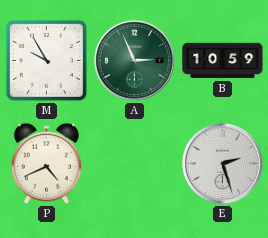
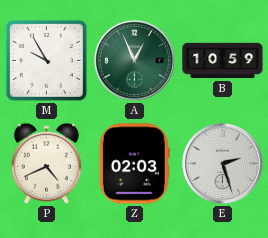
A: 2:56 -> 12:56 (134, 60)
Z: none -> 02:03 (134, 164)
